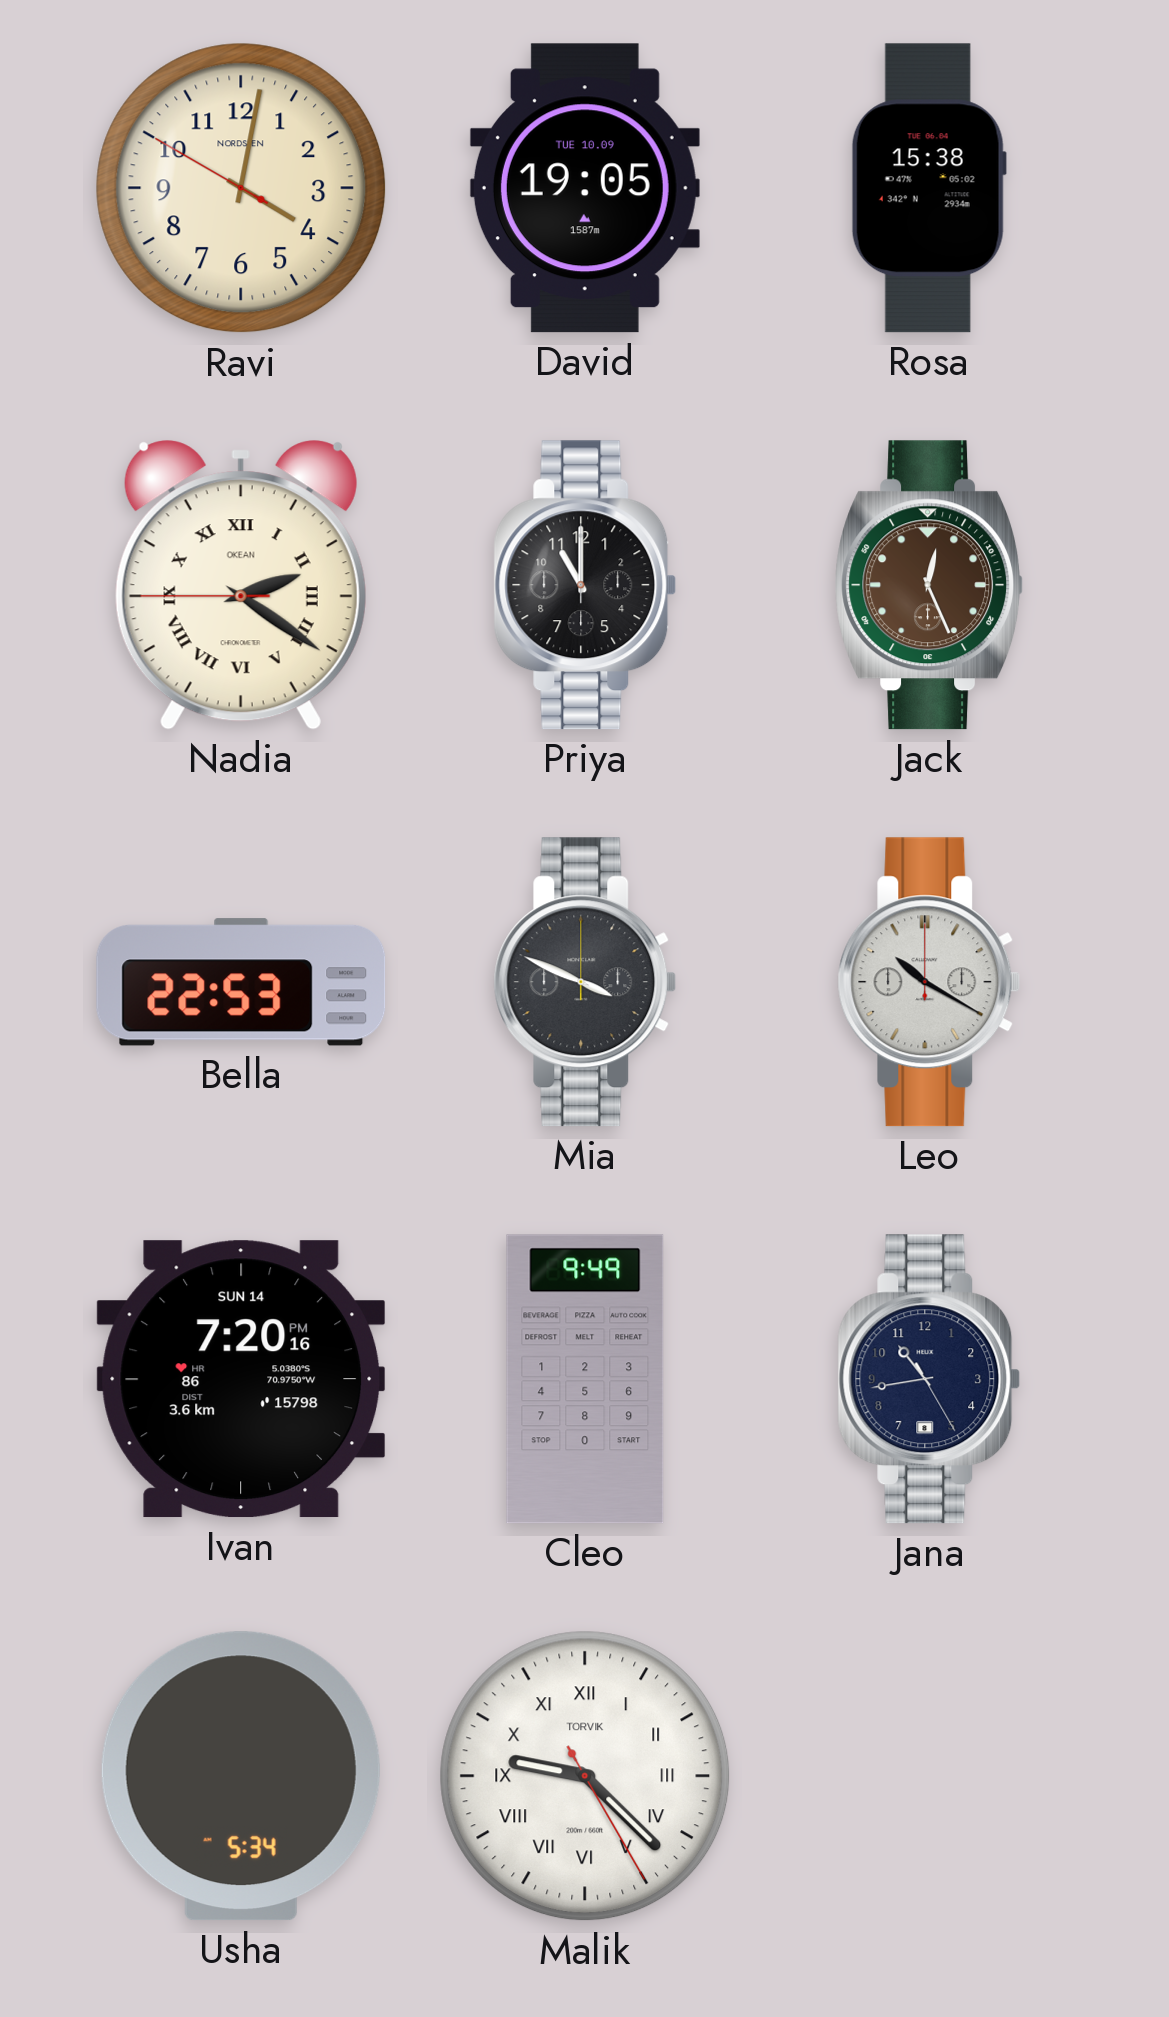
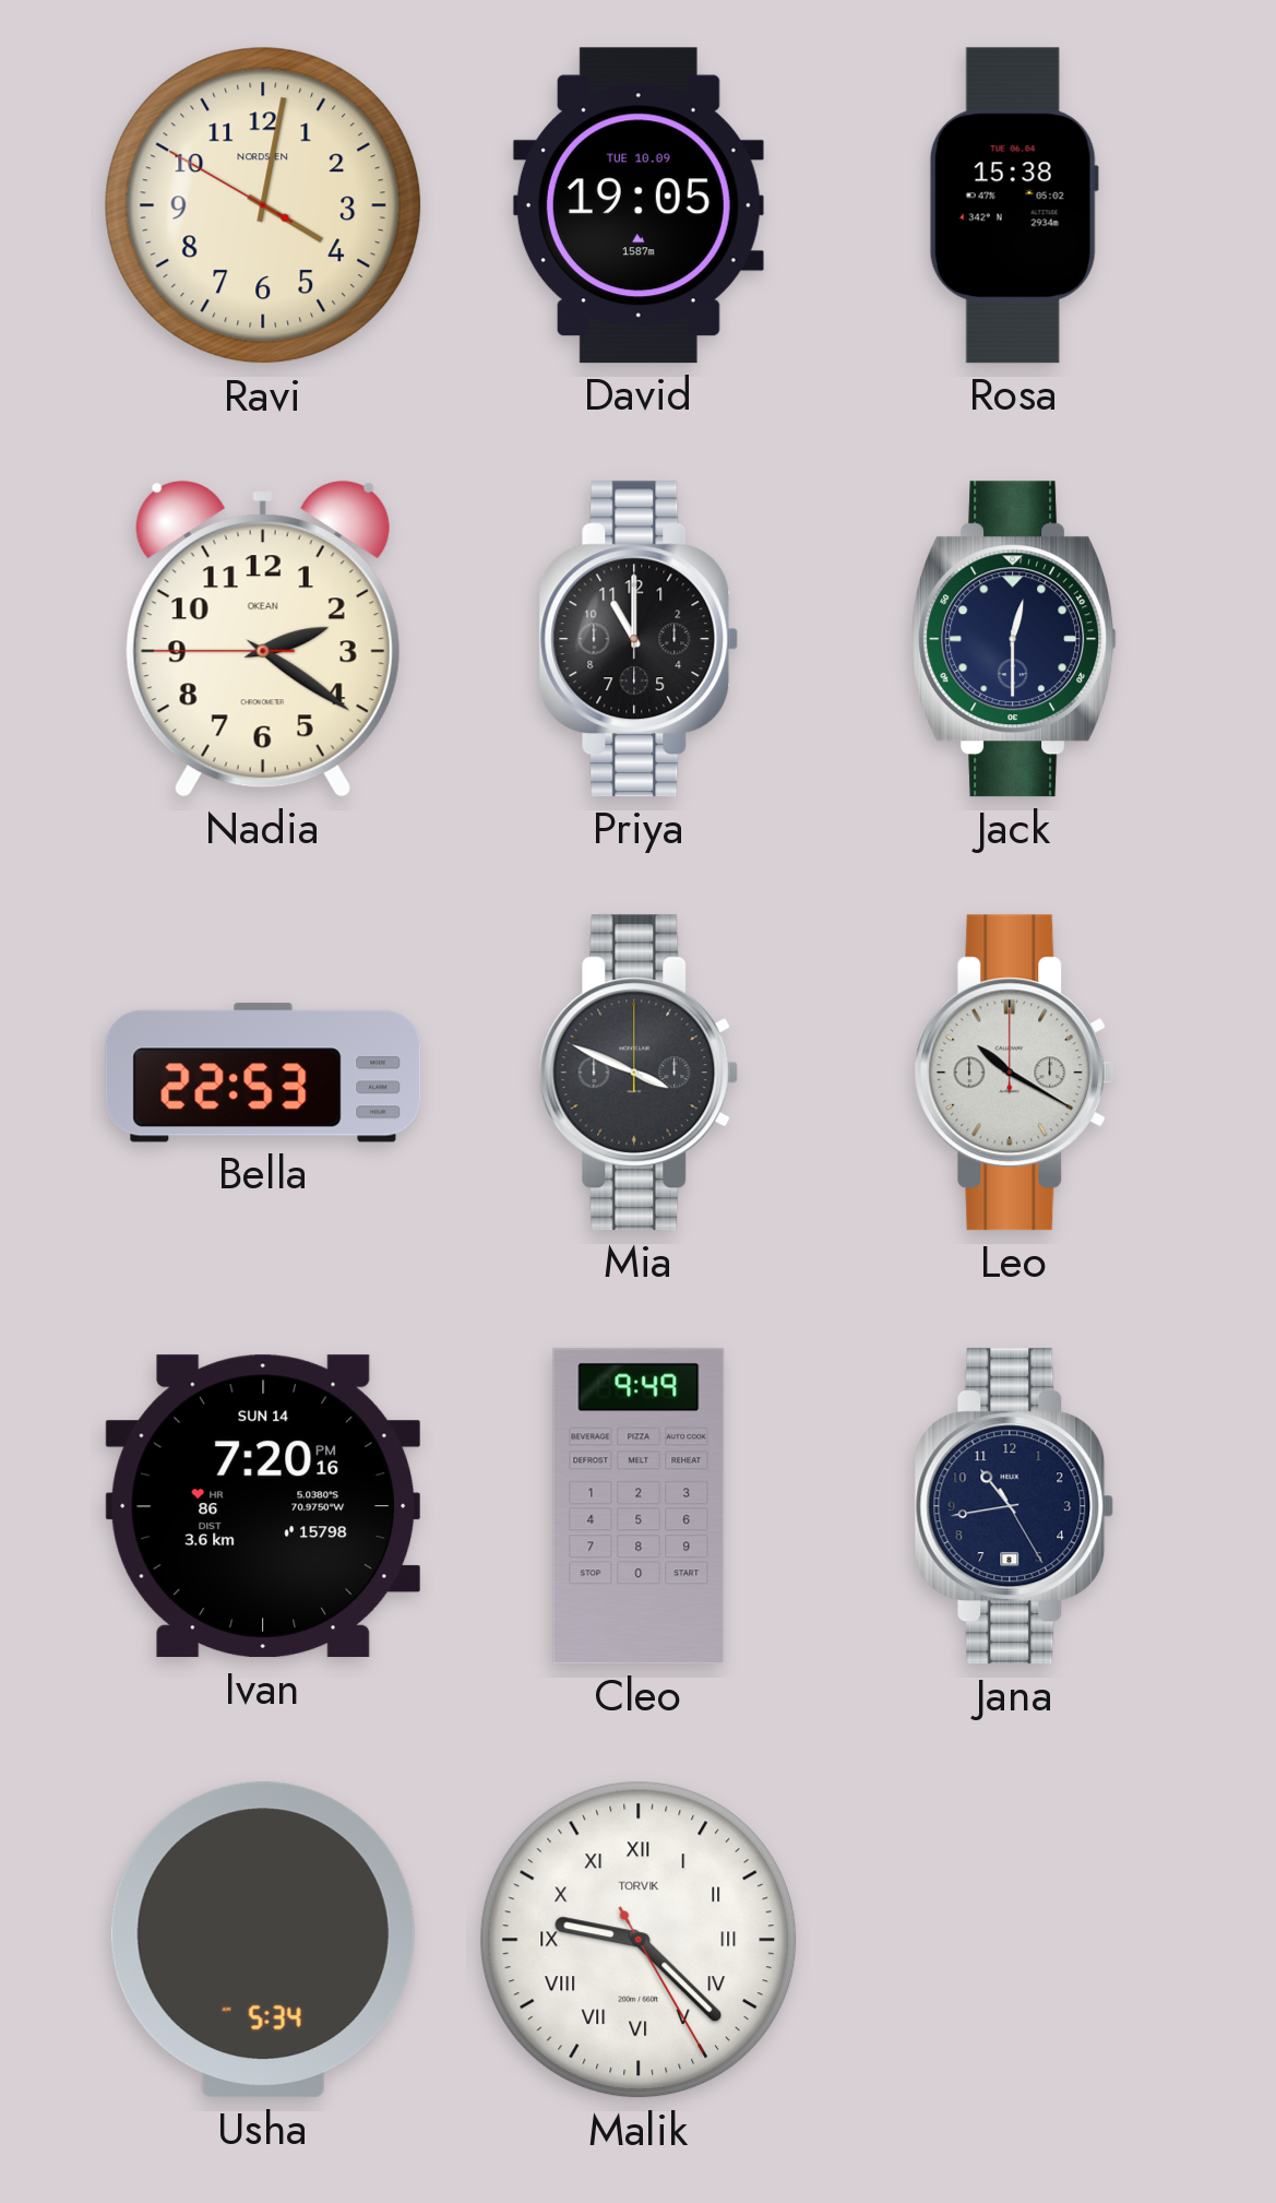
Nadia numerals: Roman -> Arabic (263, 639)
Jack: 12:26 -> 12:30 (1014, 639)
Jack dial: brown -> navy (1014, 639)
